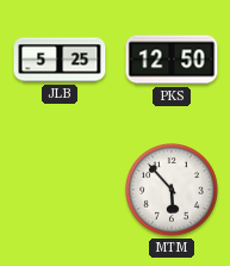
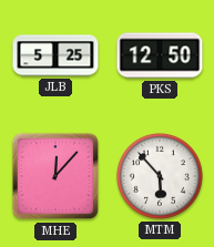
MHE: none -> 12:07 (55, 176)
